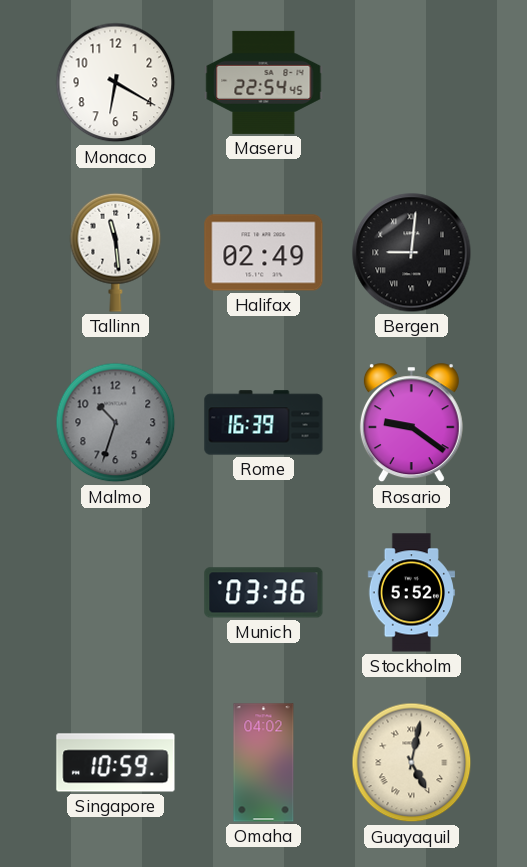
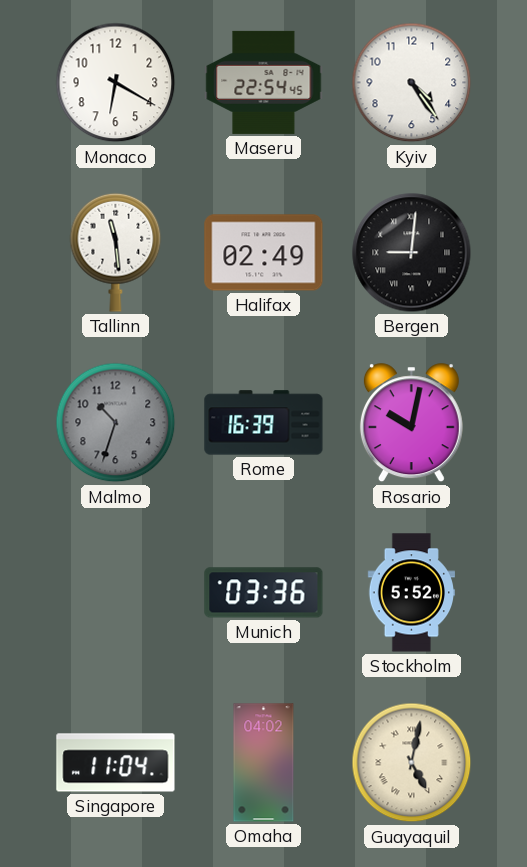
Kyiv: none -> 4:24 (412, 83)
Rosario: 9:21 -> 10:02 (411, 423)
Singapore: 10:59 -> 11:04 (116, 763)
